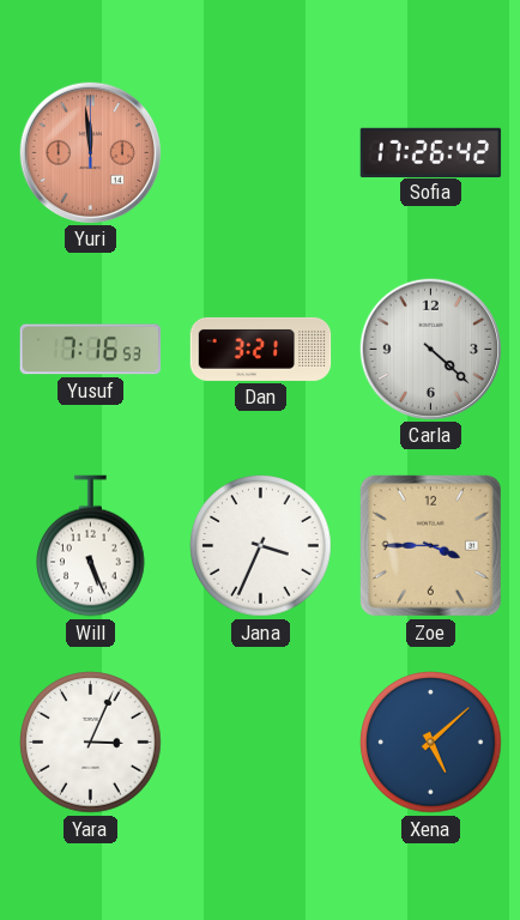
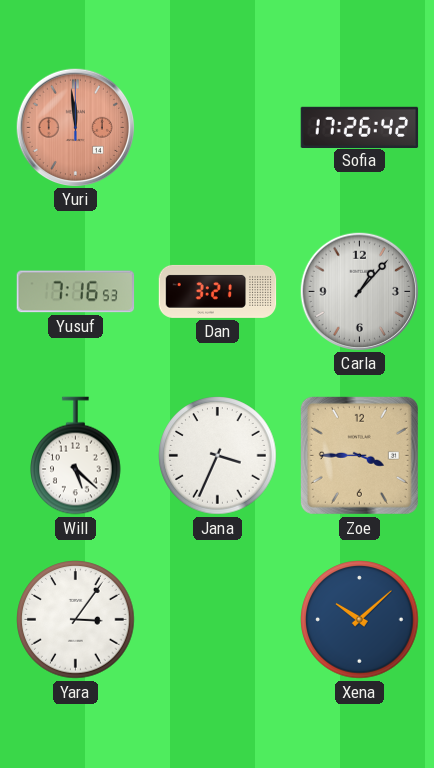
Carla: 4:22 -> 1:07 (359, 291)
Will: 5:26 -> 5:22 (76, 456)
Yara: 3:04 -> 3:06 (76, 620)
Xena: 5:08 -> 10:08 (360, 620)
